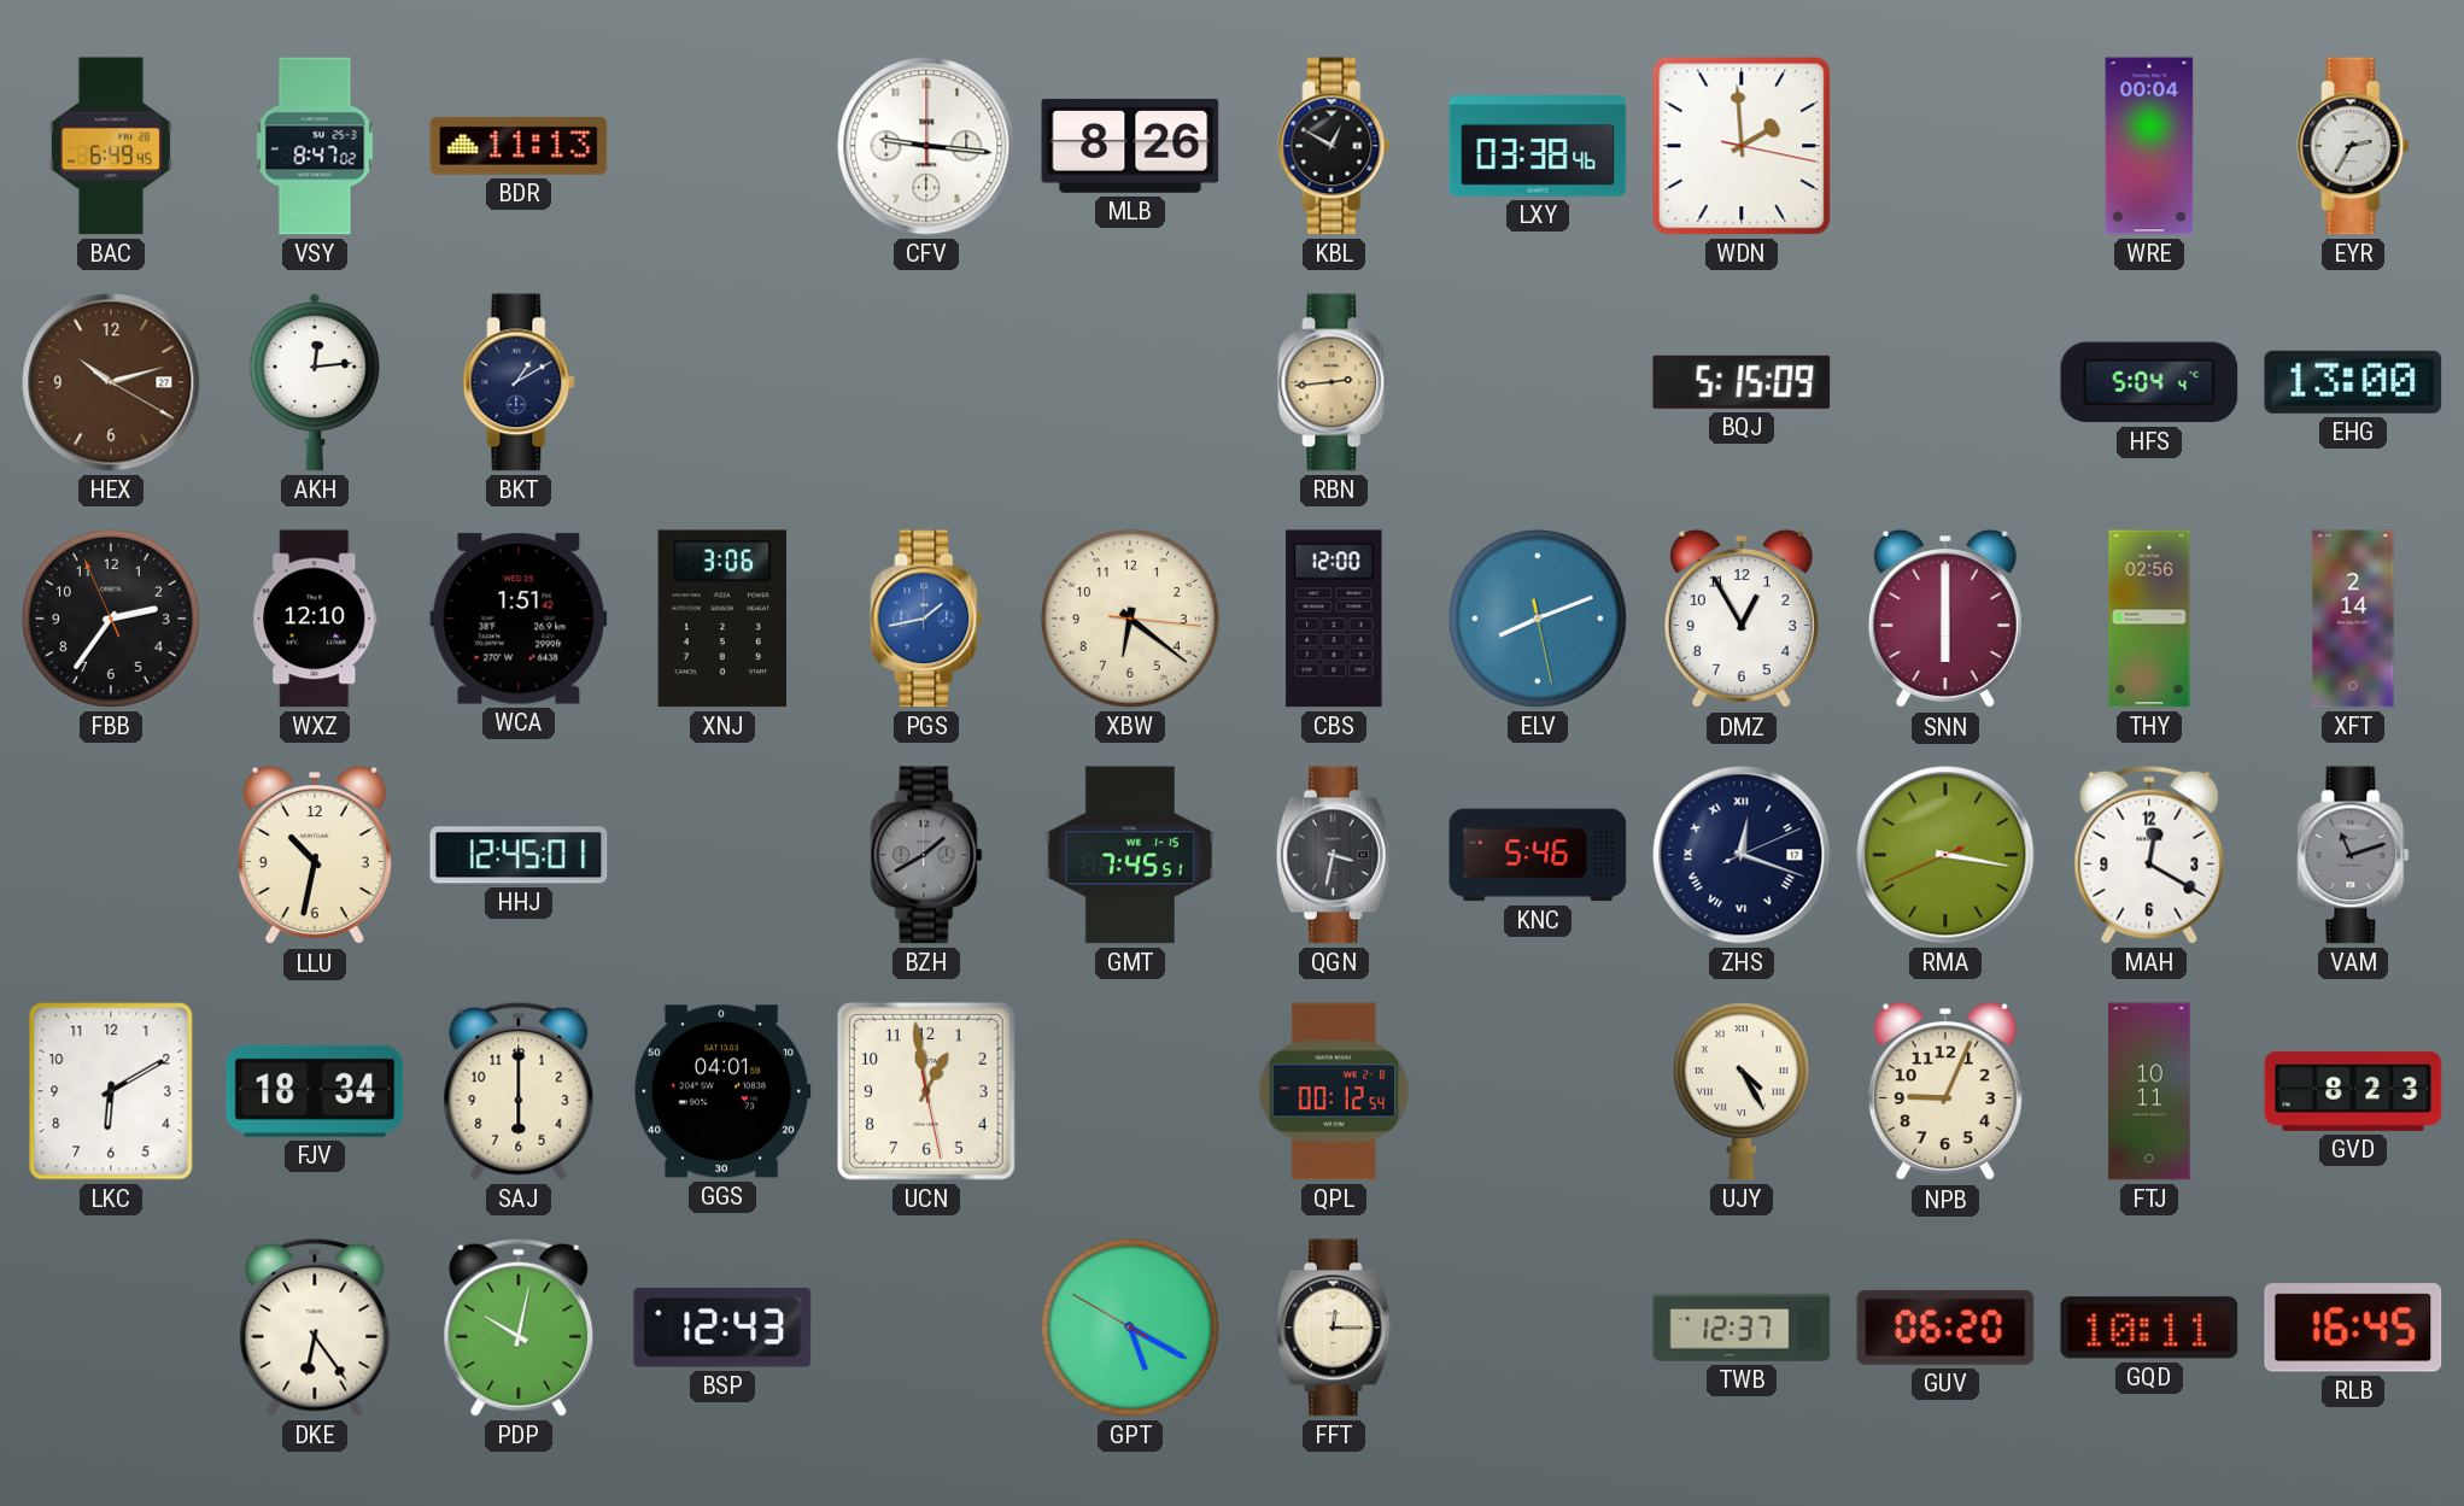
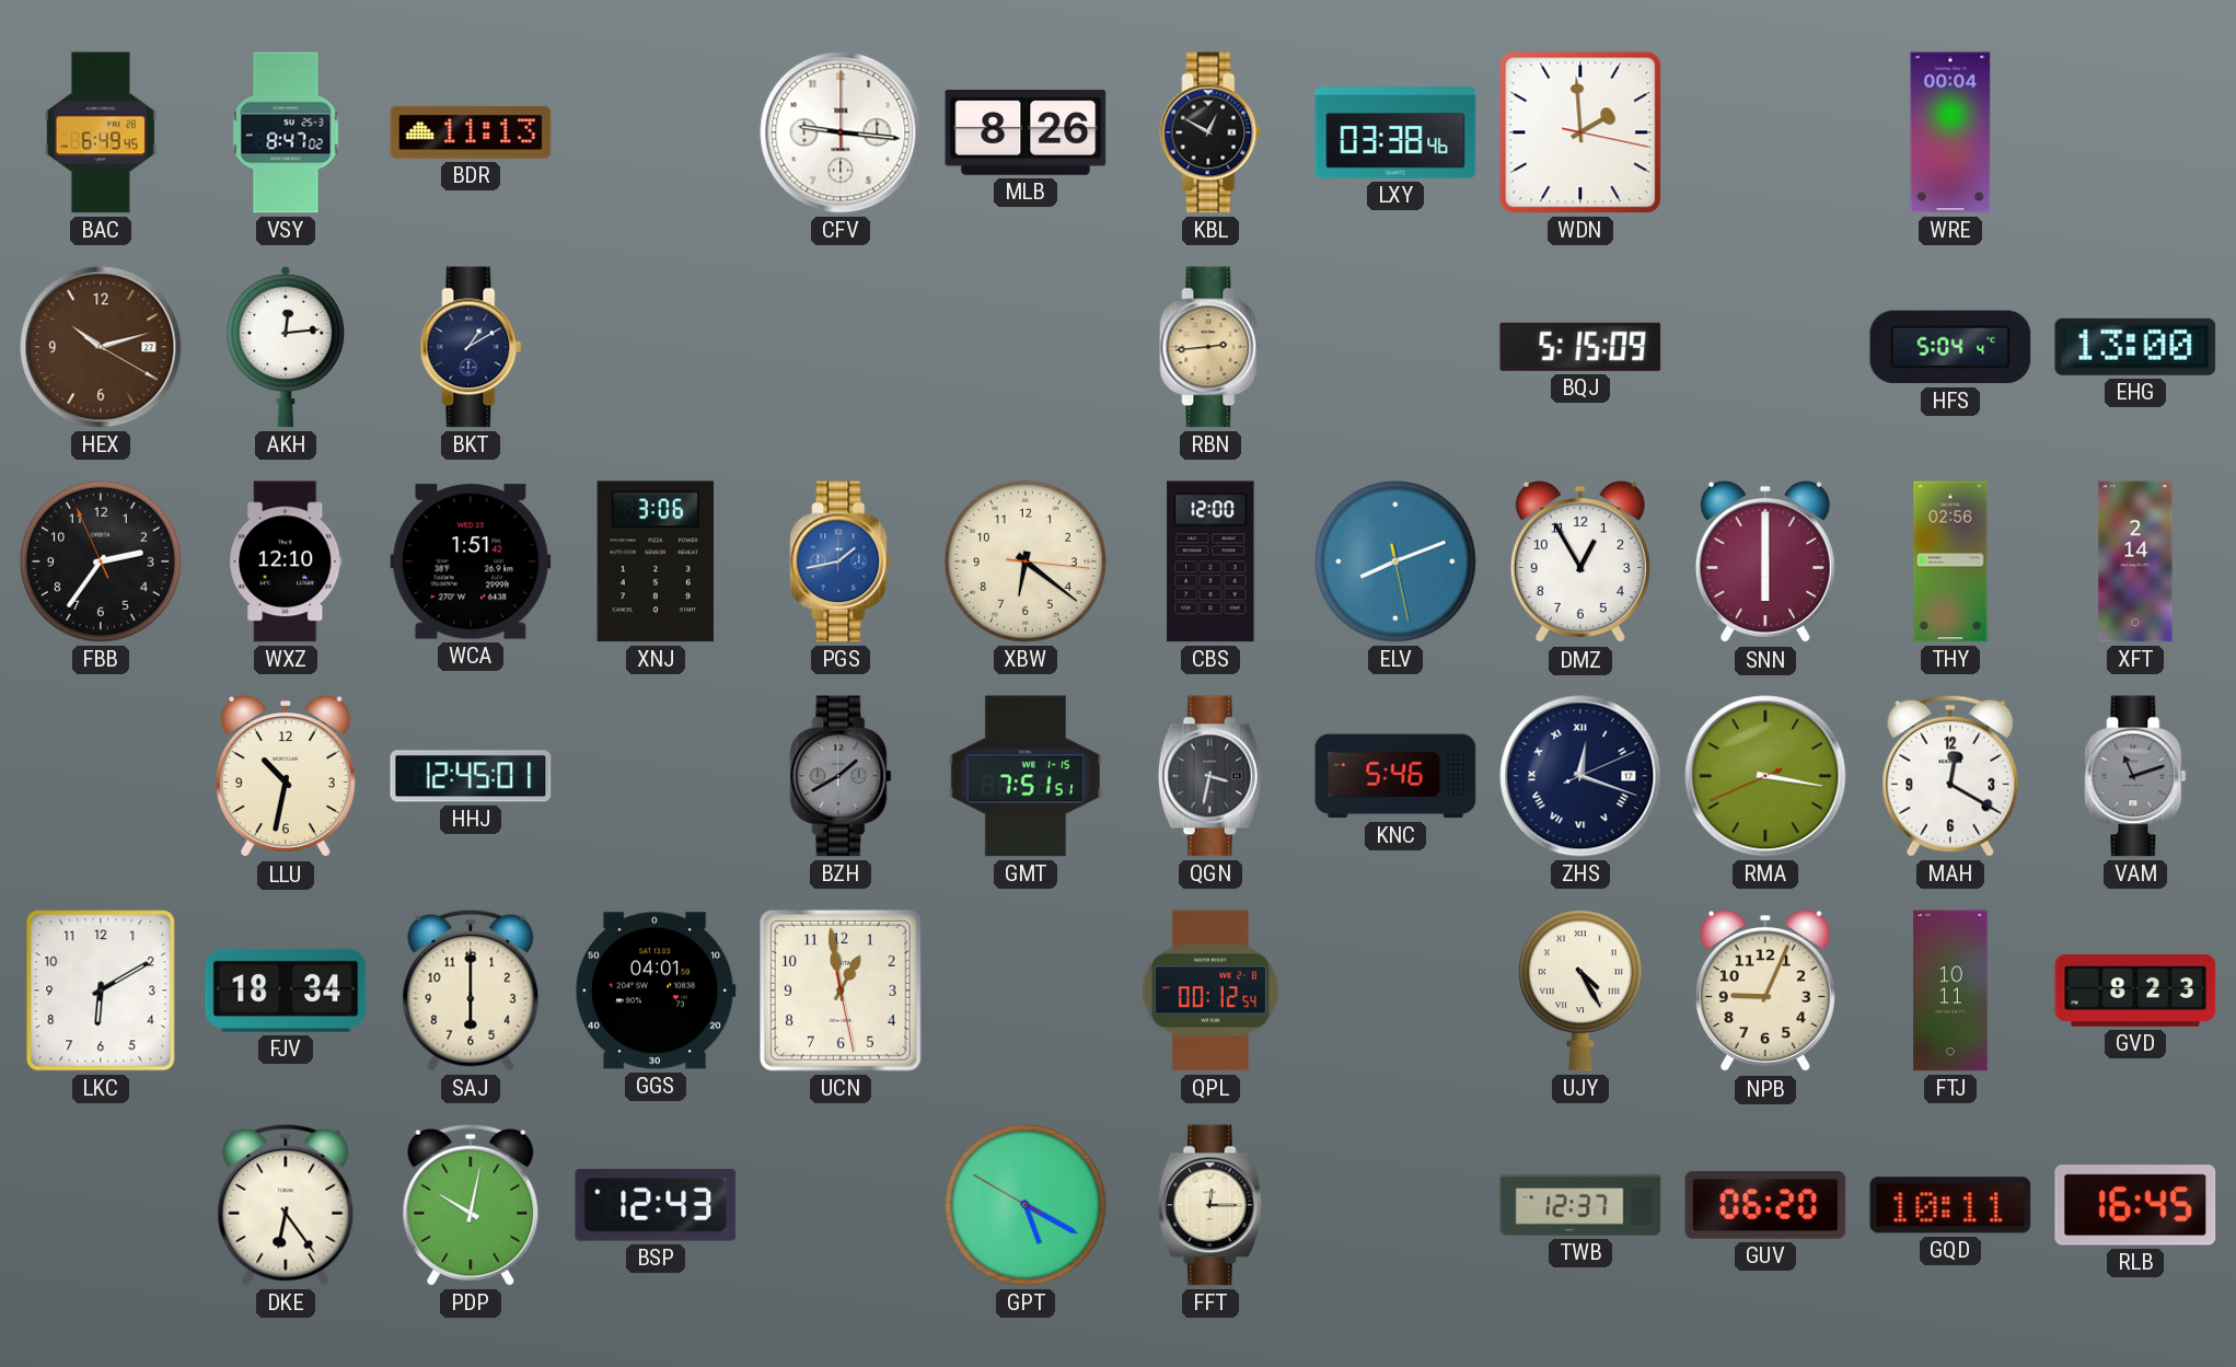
EYR: 2:35 -> none (2353, 146)
GMT: 7:45 -> 7:51 (1024, 776)
